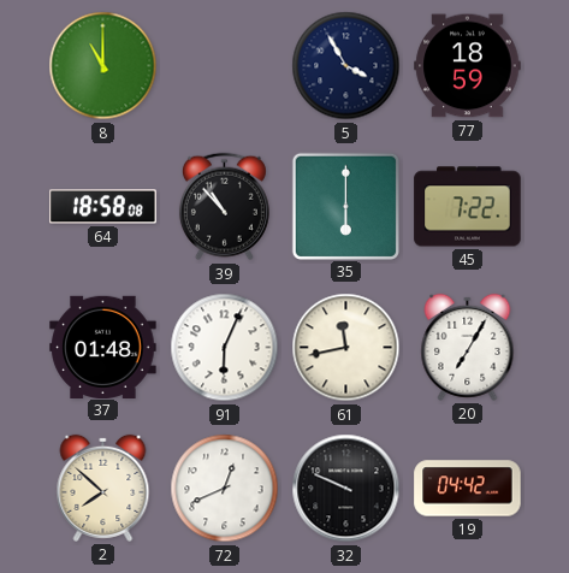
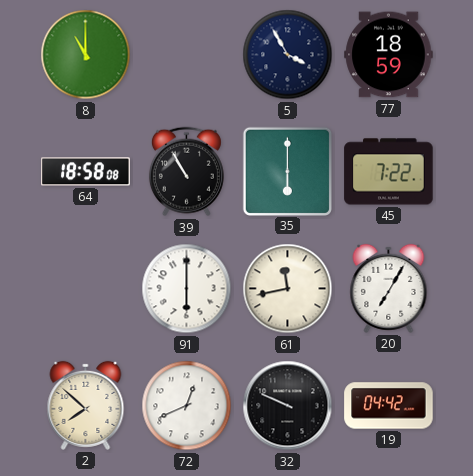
39: 10:53 -> 10:55 (186, 172)
37: 01:48 -> none (103, 347)
91: 6:04 -> 6:00 (187, 289)
